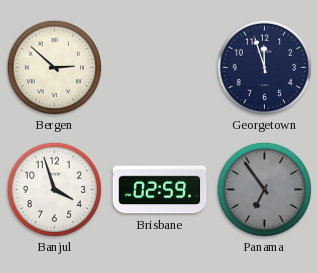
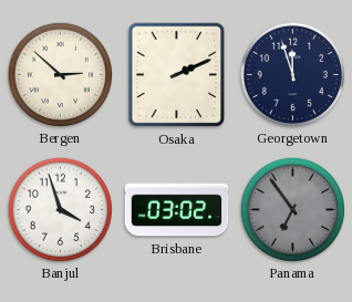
Osaka: none -> 2:11 (177, 75)
Brisbane: 02:59 -> 03:02 (177, 210)
